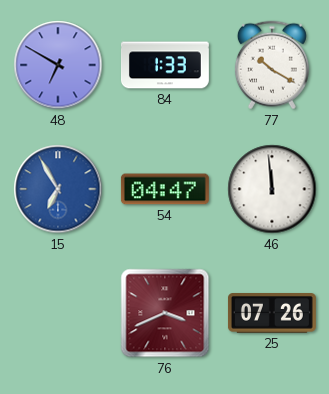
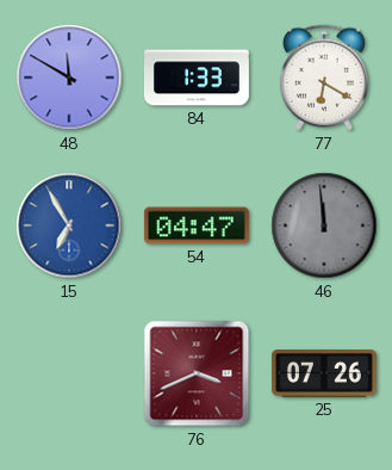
48: 6:50 -> 11:50 (69, 78)
77: 10:20 -> 6:20 (324, 78)
46 dial: white -> grey (324, 225)
